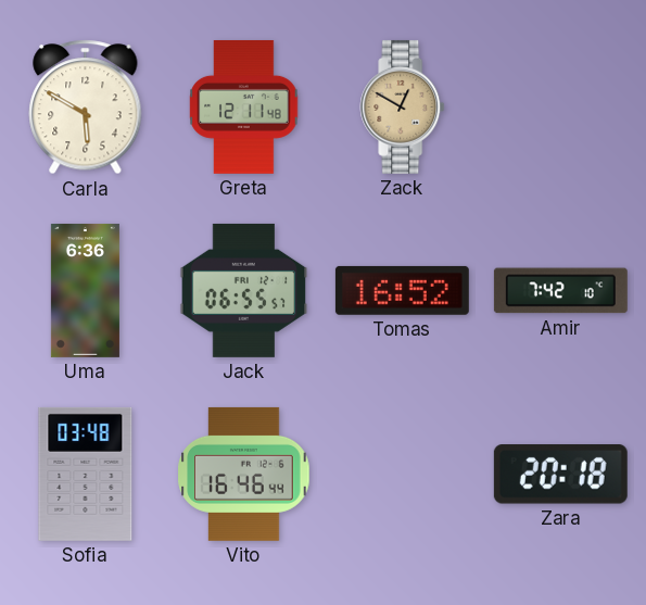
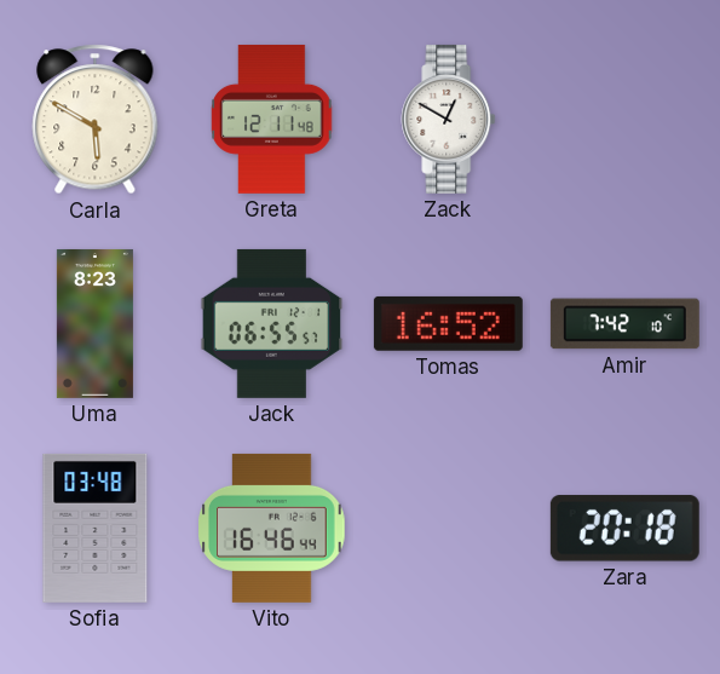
Zack dial: champagne -> white (449, 119)
Uma: 6:36 -> 8:23 (94, 323)
